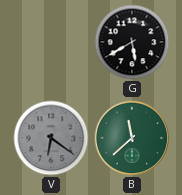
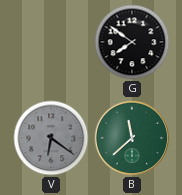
G: 5:40 -> 7:51 (132, 42)
